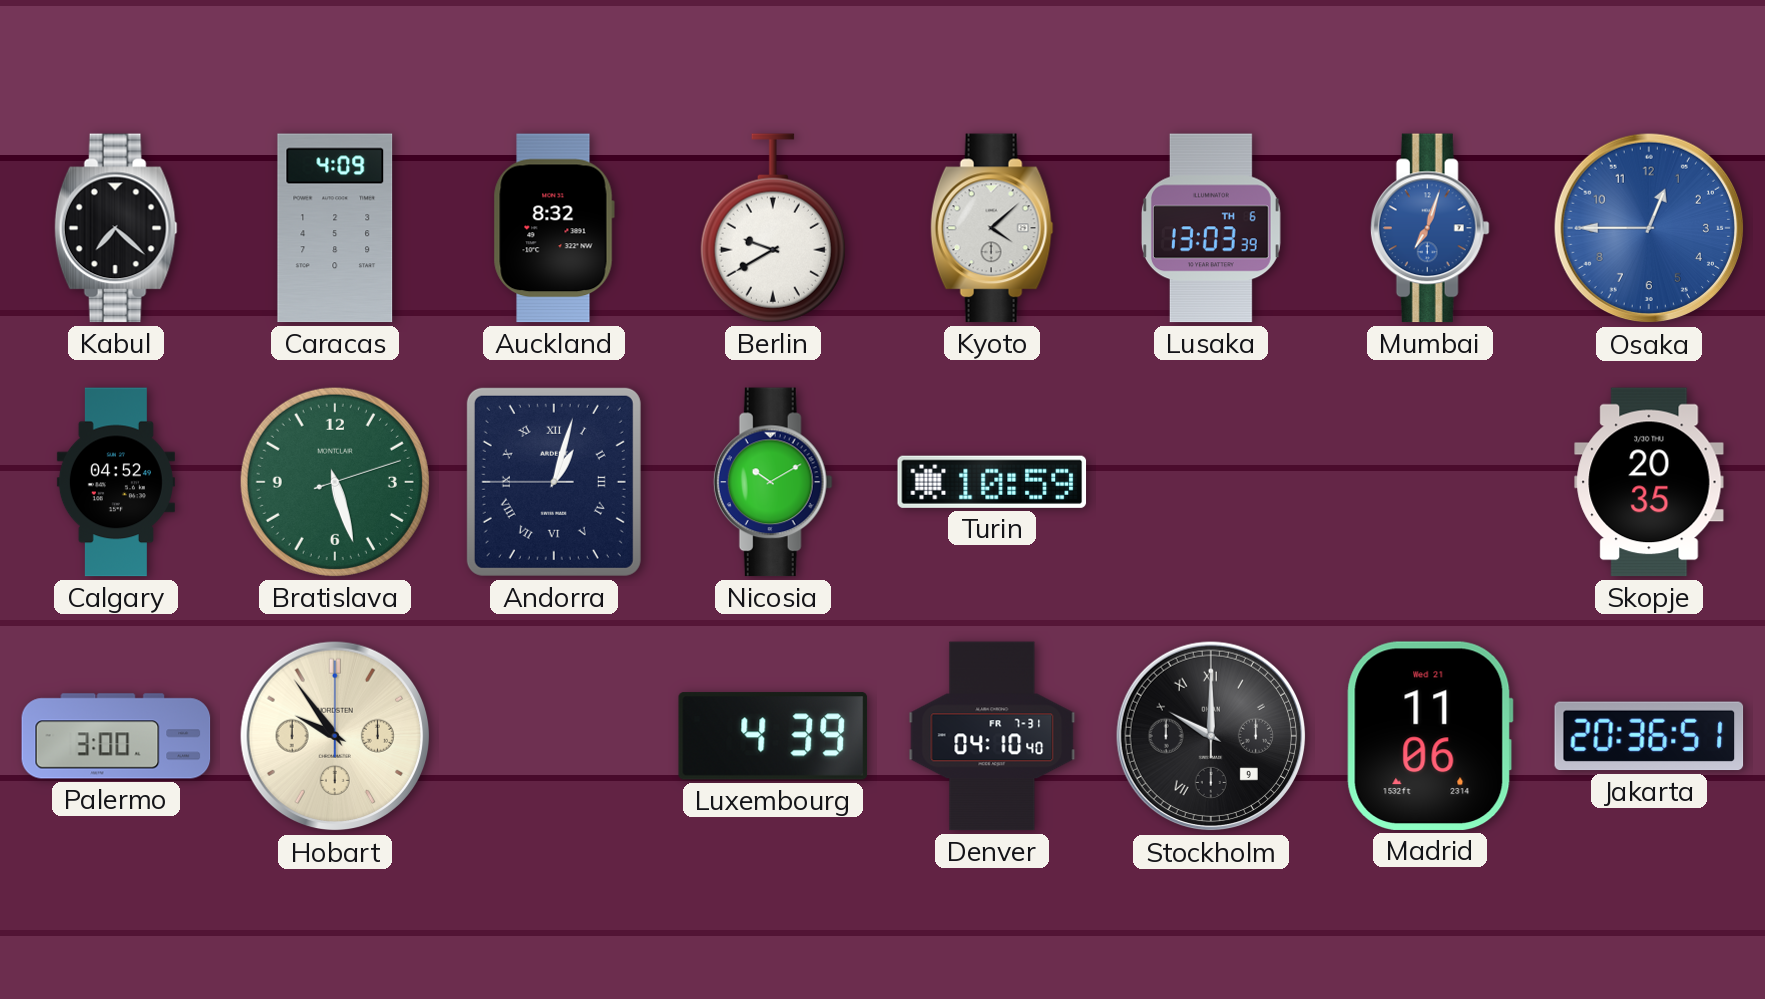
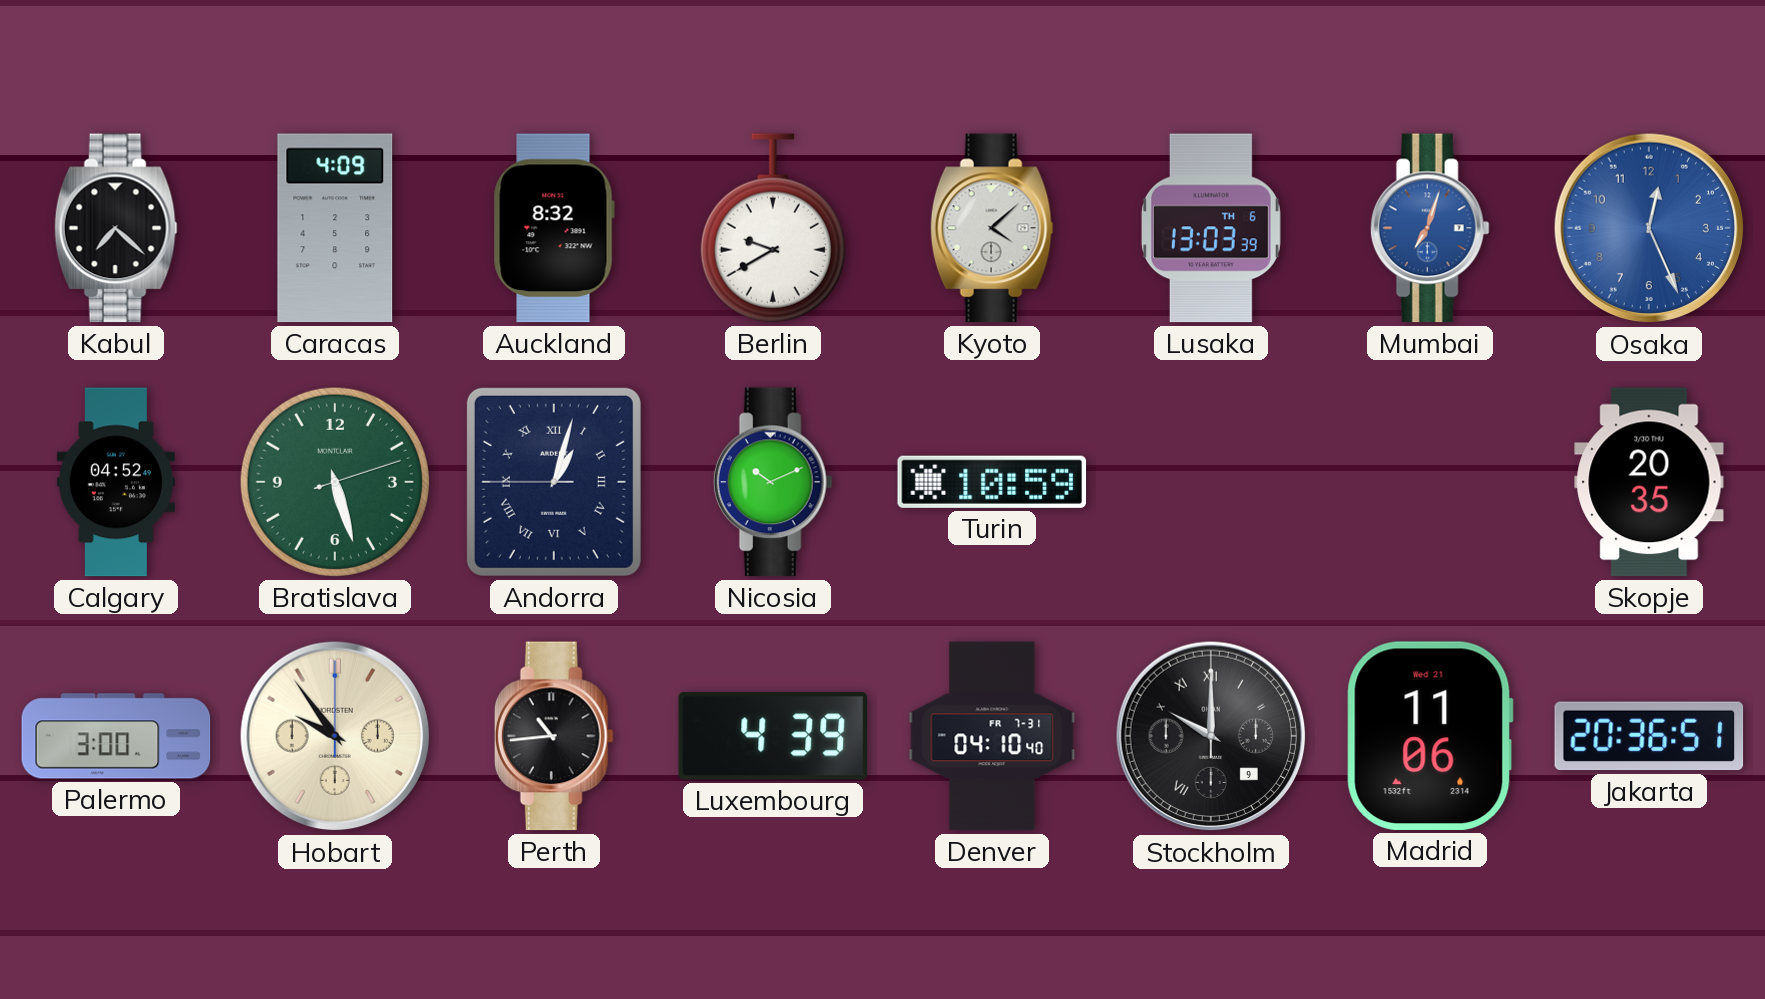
Osaka: 12:45 -> 12:26 (1649, 228)
Nicosia: 10:10 -> 10:11 (773, 482)
Perth: none -> 10:44 (554, 736)
